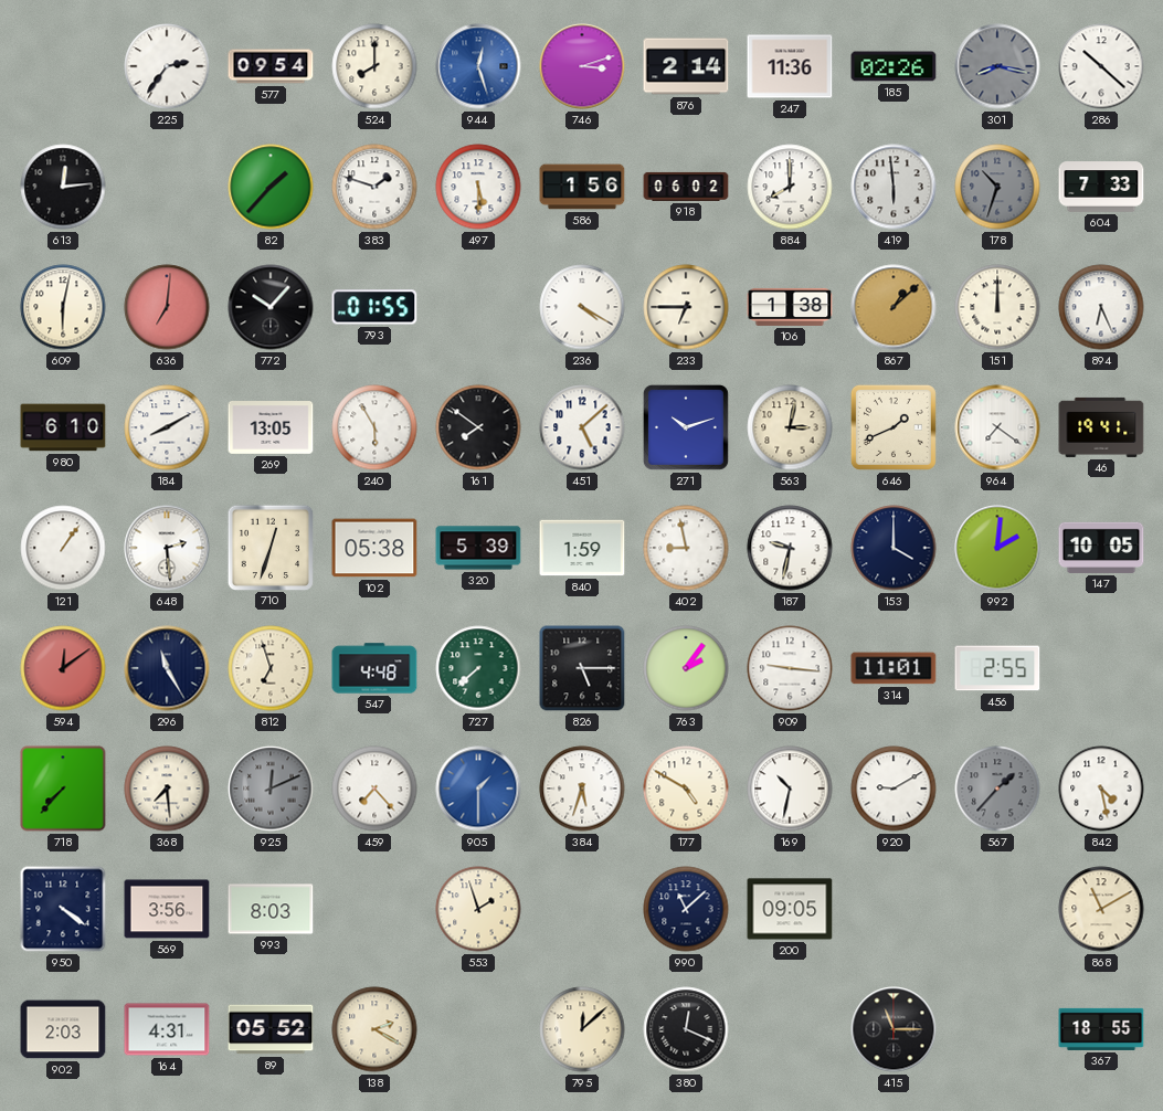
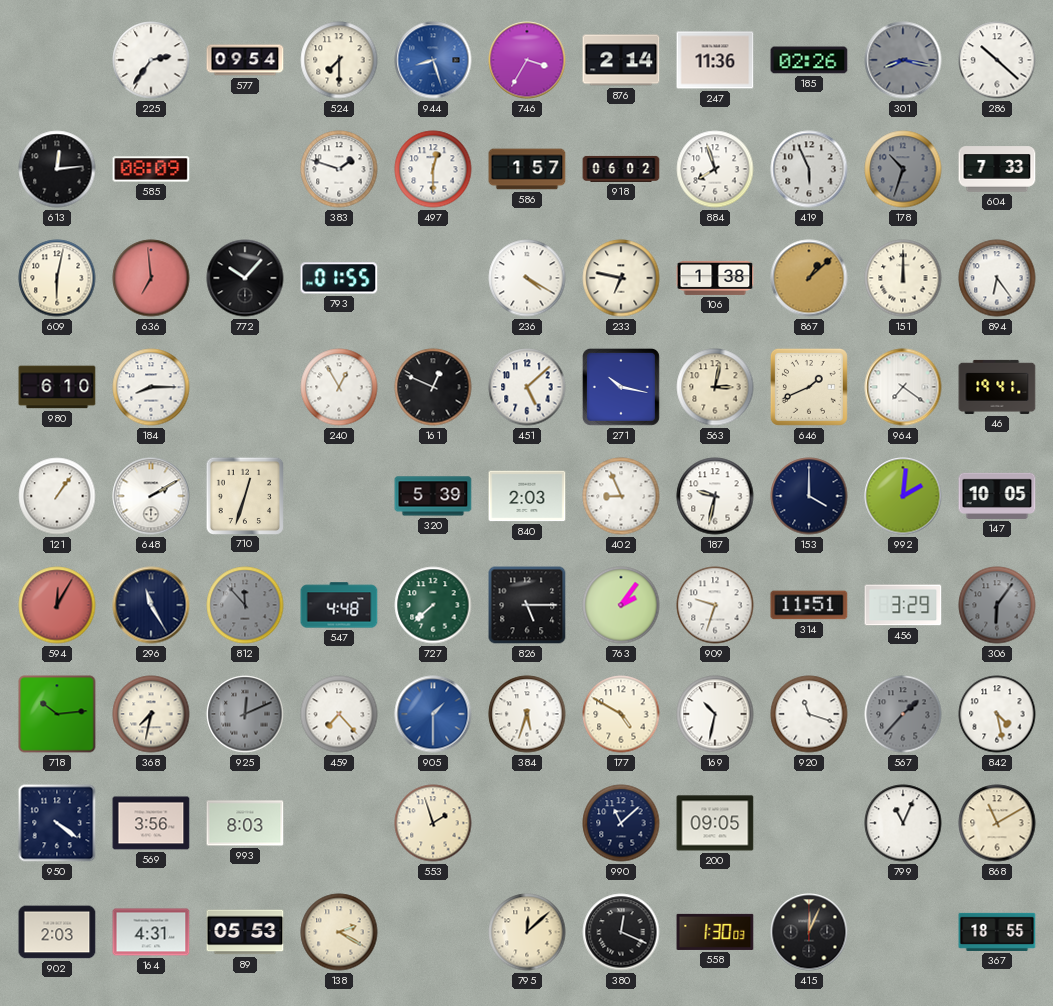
524: 8:00 -> 7:30 (339, 60)
944: 12:27 -> 8:27 (433, 60)
746: 3:12 -> 3:35 (527, 60)
585: none -> 08:09 (151, 169)
82: 1:37 -> none (271, 187)
497: 5:30 -> 12:30 (433, 169)
586: 1:56 -> 1:57 (527, 169)
884: 8:00 -> 7:57 (715, 169)
419: 5:59 -> 5:56 (809, 169)
636: 7:01 -> 6:59 (151, 278)
233: 6:45 -> 6:47 (621, 278)
894: 6:26 -> 6:24 (997, 278)
184: 8:10 -> 8:15 (151, 387)
269: 13:05 -> none (271, 427)
240: 5:55 -> 12:55 (339, 387)
161: 7:51 -> 12:49 (433, 387)
271: 10:12 -> 10:17 (621, 387)
648: 2:29 -> 2:10 (151, 496)
102: 05:38 -> none (374, 548)
840: 1:59 -> 2:03 (527, 496)
402: 8:58 -> 8:56 (621, 496)
594: 12:09 -> 12:05 (57, 605)
812: 6:57 -> 11:53 (245, 605)
812 dial: cream -> grey (245, 605)
909: 9:16 -> 9:33 (715, 605)
314: 11:01 -> 11:51 (809, 605)
456: 2:55 -> 3:29 (903, 605)
306: none -> 6:06 (997, 605)
718: 7:37 -> 10:14 (57, 714)
368: 7:29 -> 7:32 (151, 714)
920: 9:10 -> 11:18 (809, 714)
799: none -> 11:04 (903, 823)
89: 05:52 -> 05:53 (245, 932)
558: none -> 1:30 (715, 932)
415: 11:15 -> 12:04 (809, 932)
